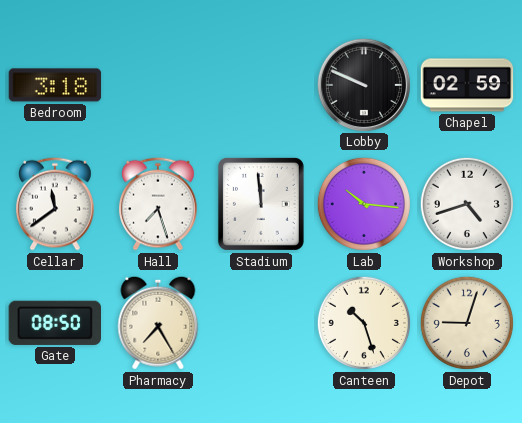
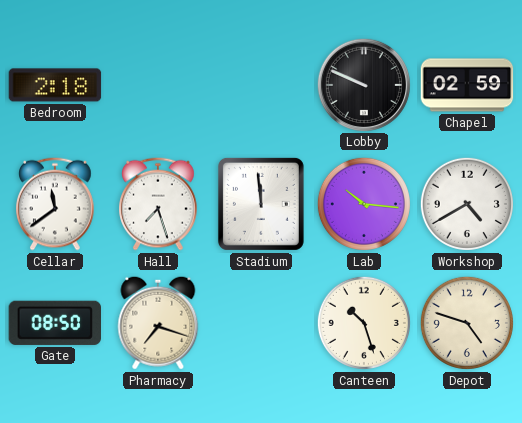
Bedroom: 3:18 -> 2:18 (55, 85)
Workshop: 4:42 -> 4:40 (467, 204)
Pharmacy: 7:25 -> 7:18 (158, 323)
Depot: 9:03 -> 4:48 (467, 323)
